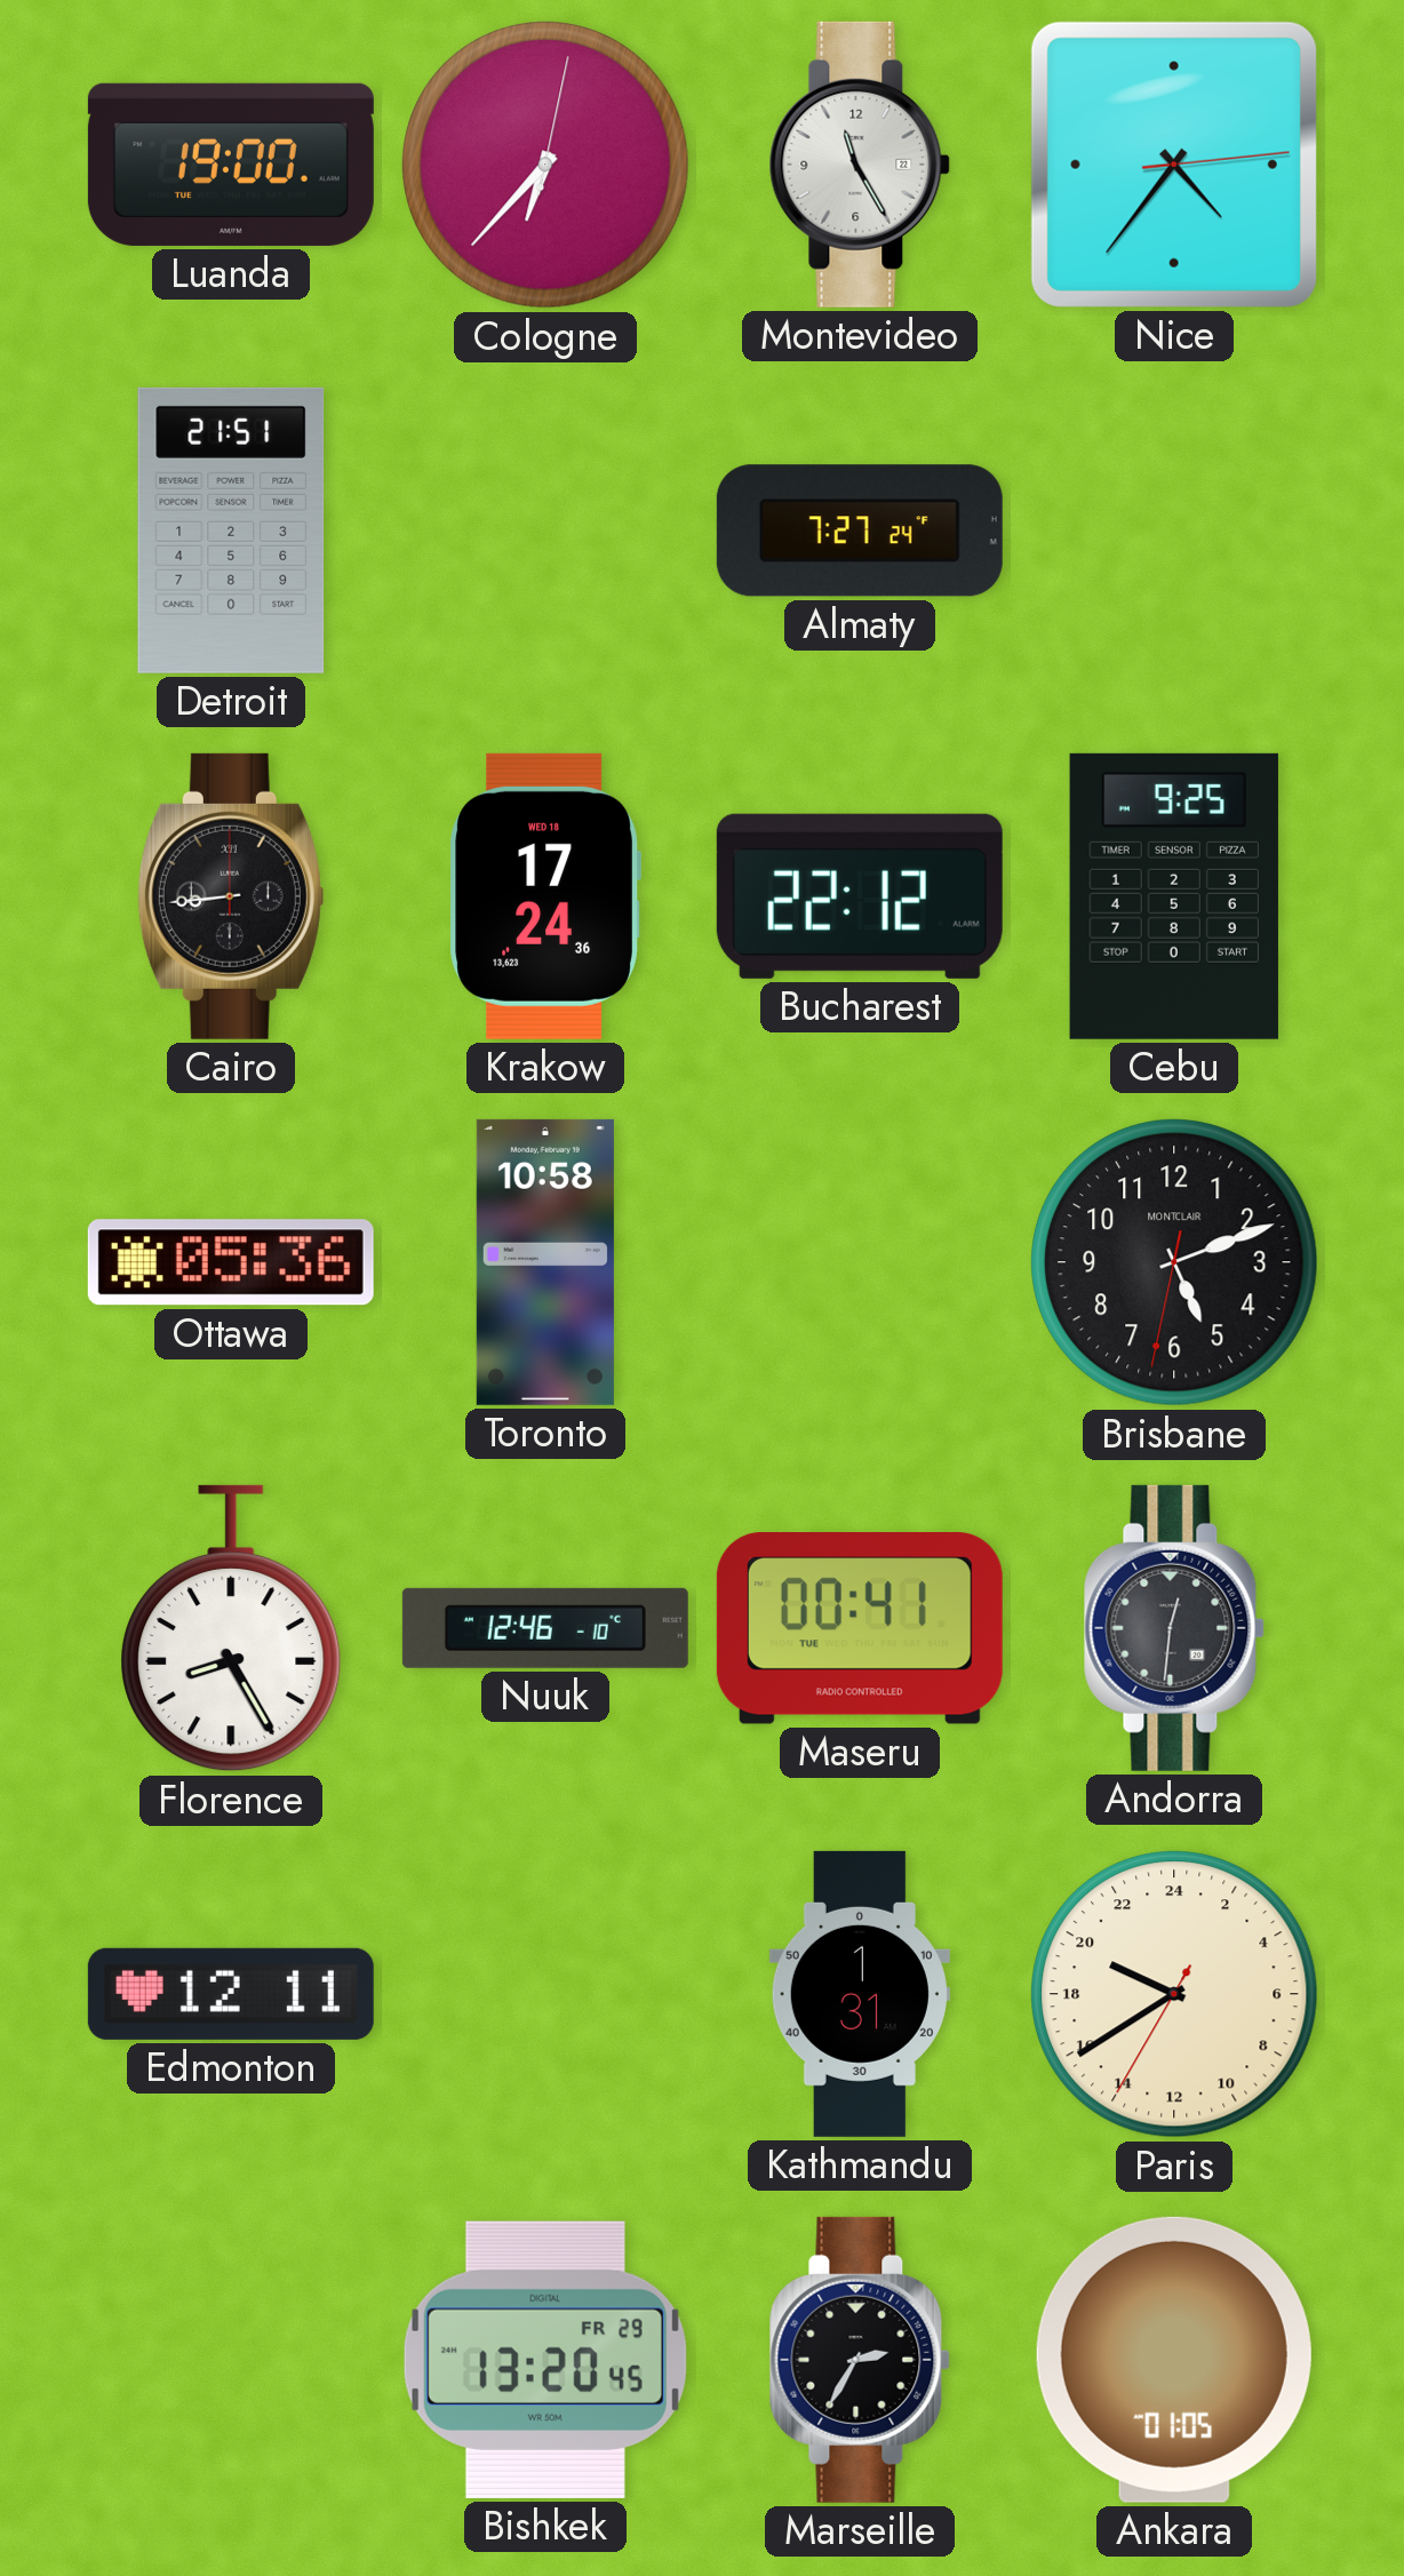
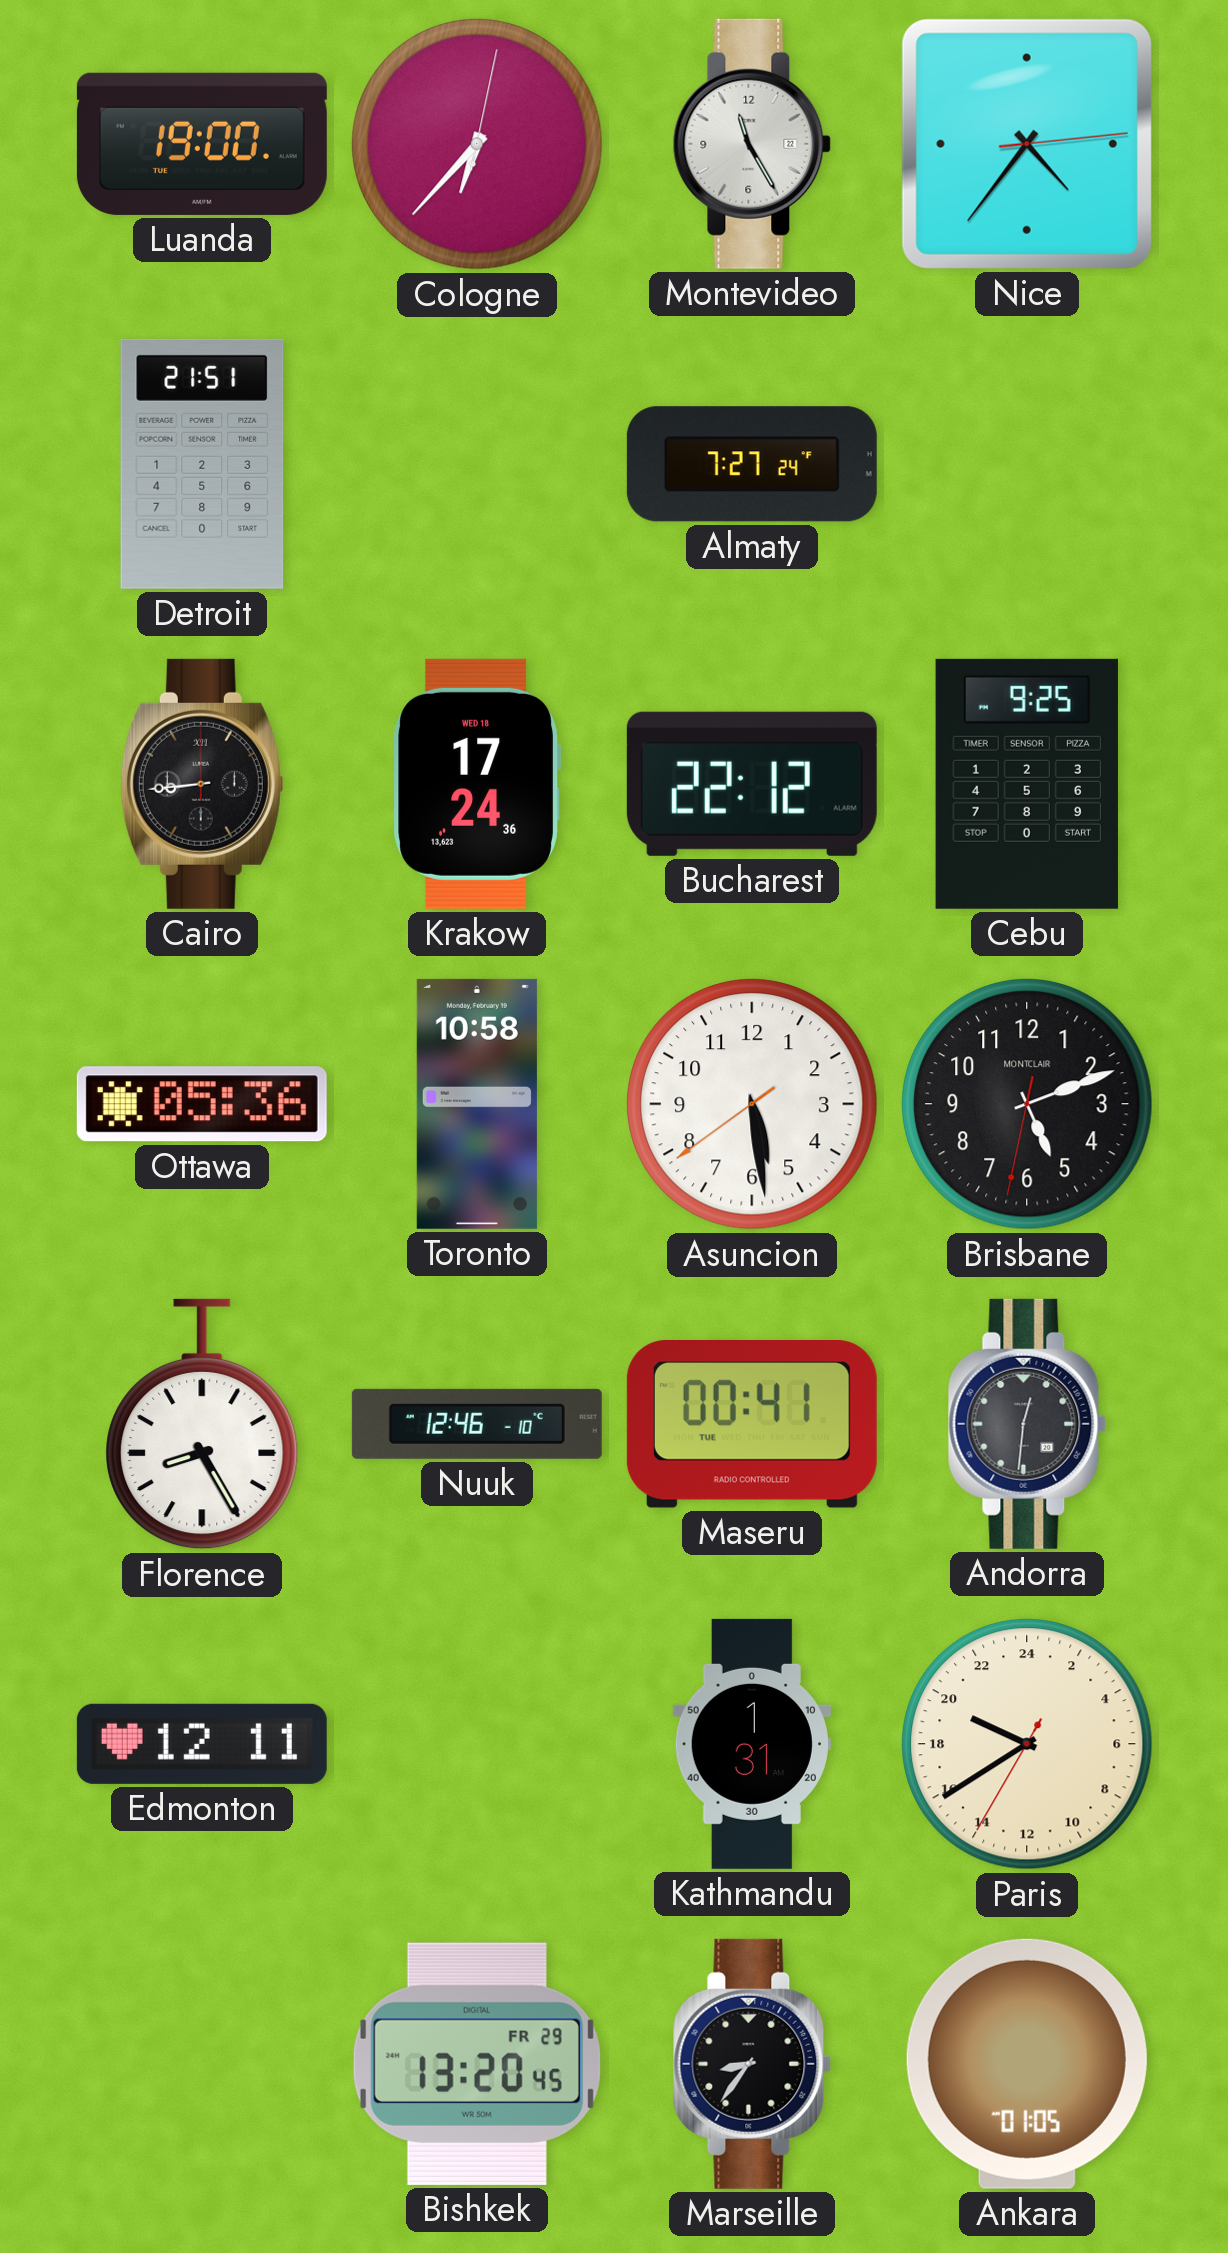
Asuncion: none -> 5:28 (752, 1104)
Marseille: 2:35 -> 8:36 (752, 2064)
